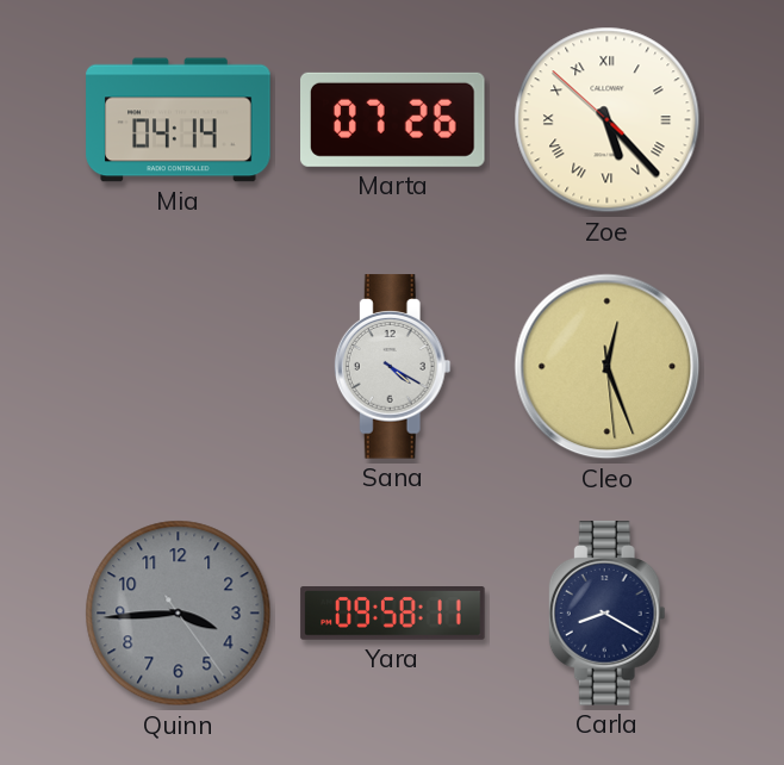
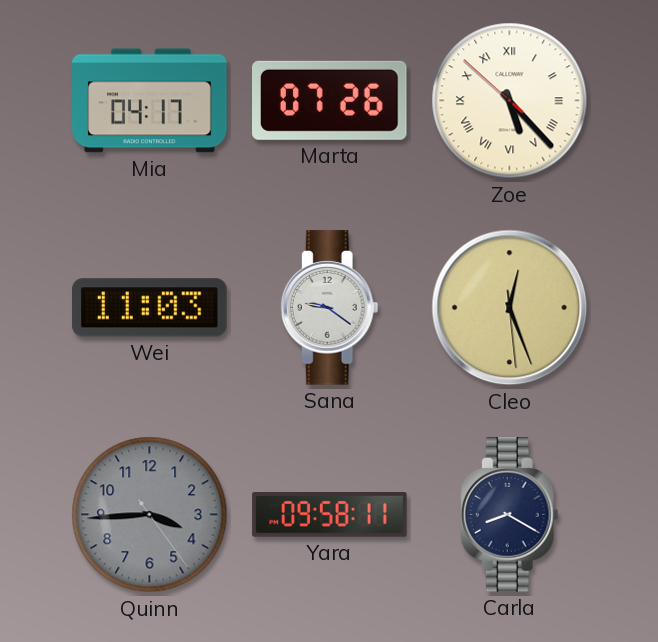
Mia: 04:14 -> 04:17 (150, 101)
Wei: none -> 11:03 (150, 308)
Sana: 4:20 -> 9:21 (329, 308)
